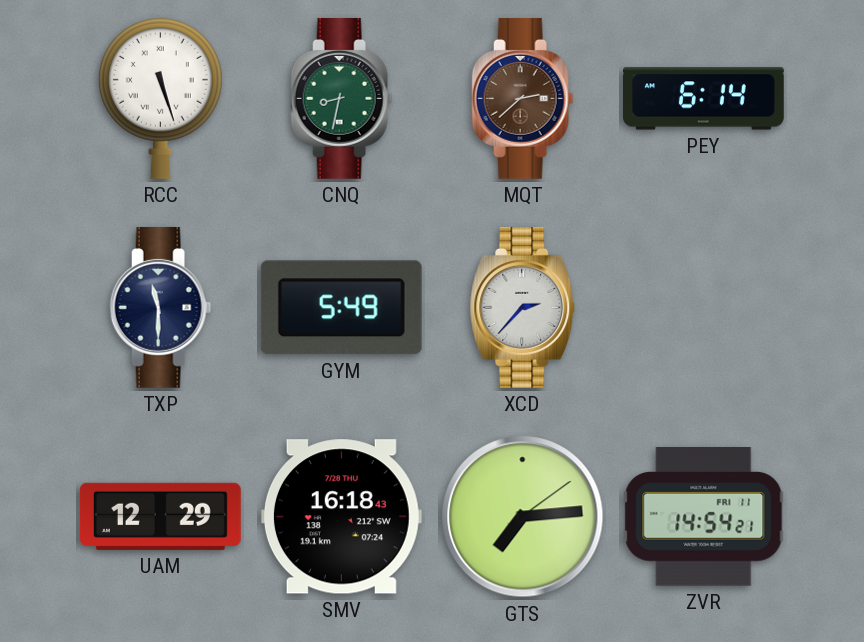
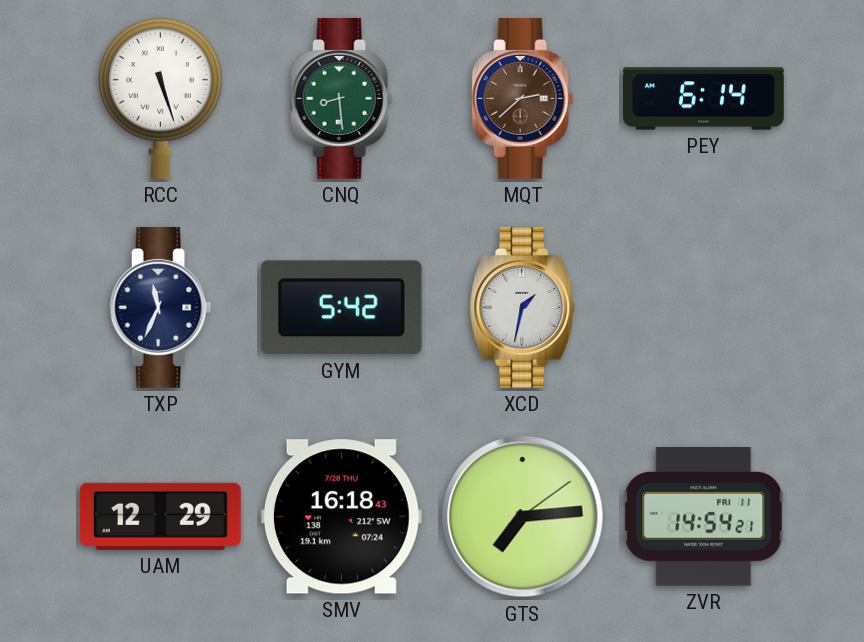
CNQ: 8:32 -> 8:29 (342, 98)
TXP: 11:30 -> 11:34 (161, 307)
GYM: 5:49 -> 5:42 (341, 308)
XCD: 2:37 -> 1:32 (523, 307)
